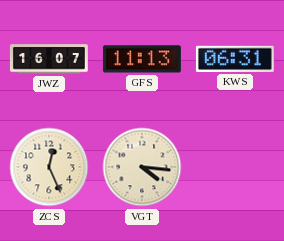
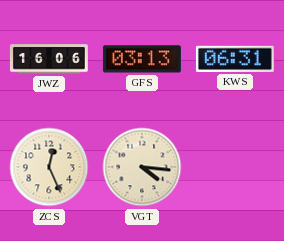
JWZ: 16:07 -> 16:06 (49, 59)
GFS: 11:13 -> 03:13 (142, 59)
